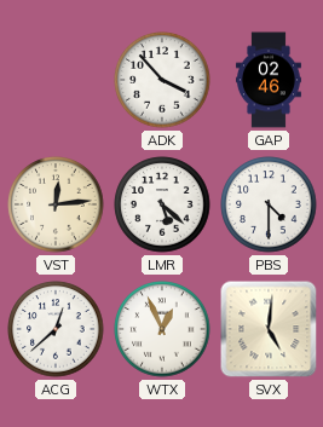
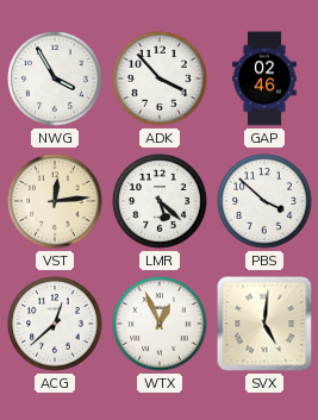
NWG: none -> 3:55 (55, 79)
PBS: 4:30 -> 3:52 (264, 201)
